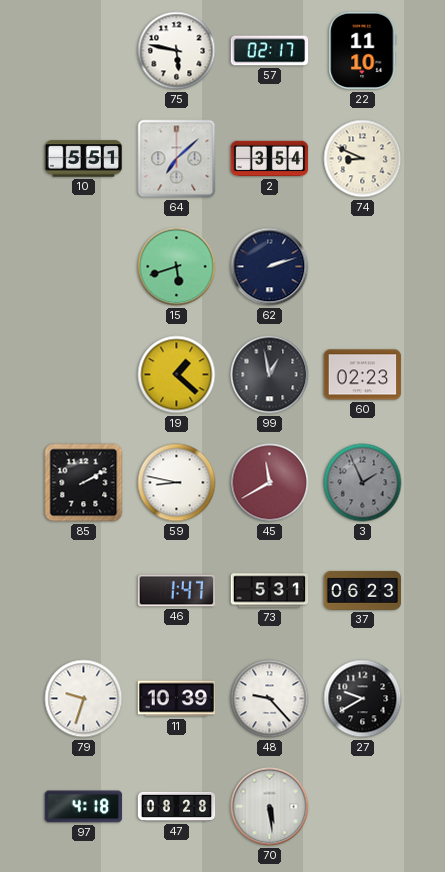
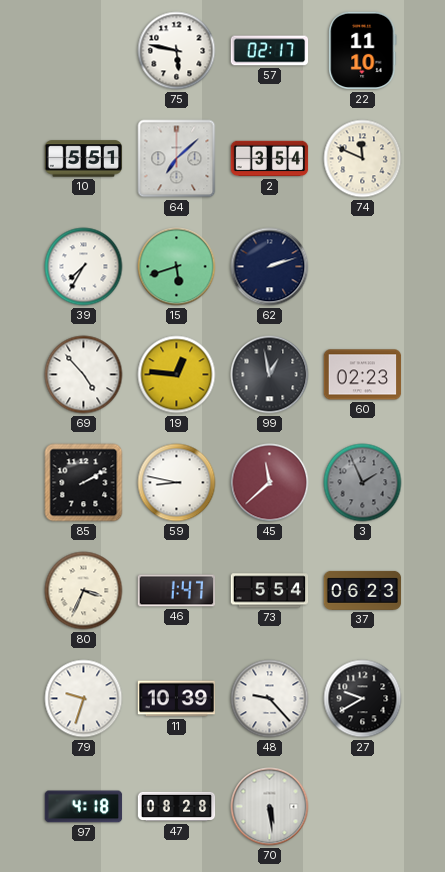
74: 8:49 -> 11:49 (363, 159)
39: none -> 7:35 (84, 267)
69: none -> 4:53 (84, 375)
19: 1:22 -> 12:46 (177, 375)
45: 11:40 -> 11:38 (270, 483)
80: none -> 3:34 (84, 591)
73: 5:31 -> 5:54 (270, 591)
